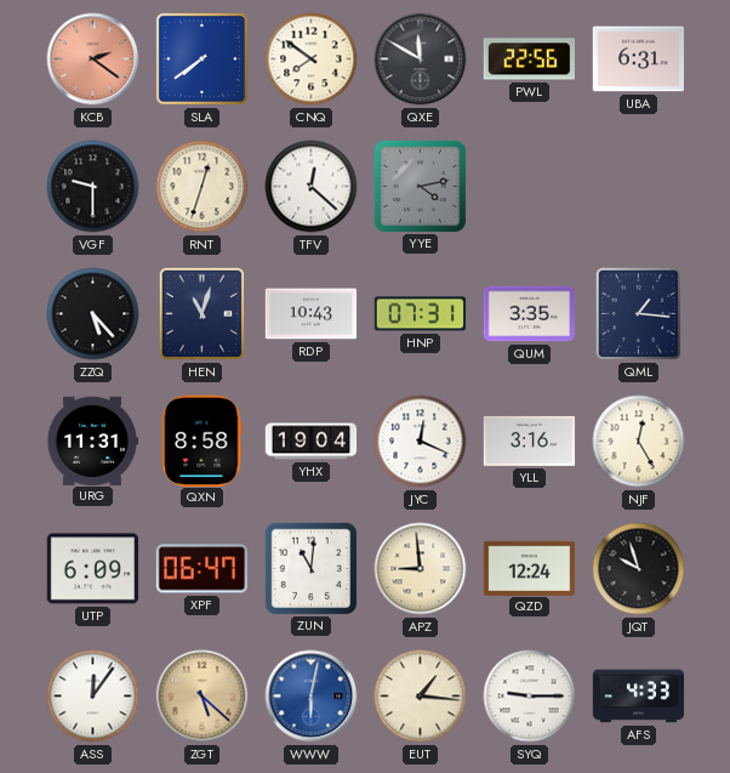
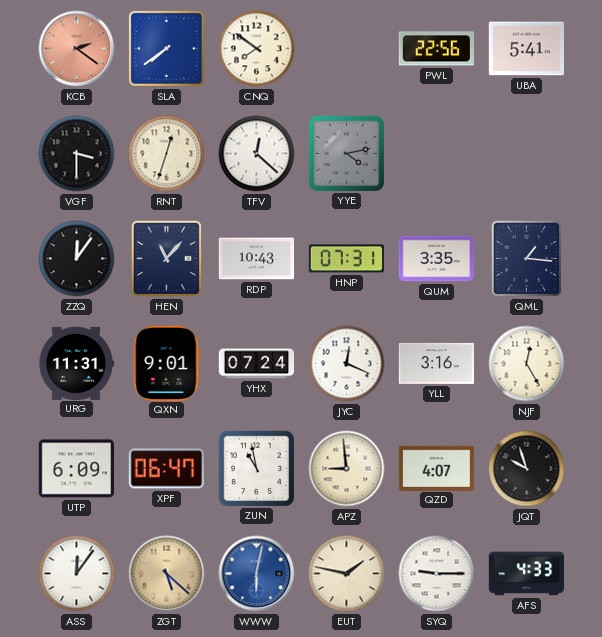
QXE: 11:50 -> none (421, 59)
UBA: 6:31 -> 5:41 (527, 49)
VGF: 9:30 -> 3:30 (77, 154)
ZZQ: 5:23 -> 12:06 (77, 259)
HEN: 11:03 -> 11:07 (167, 259)
QXN: 8:58 -> 9:01 (167, 363)
YHX: 19:04 -> 07:24 (257, 364)
ZUN: 11:01 -> 10:58 (256, 468)
QZD: 12:24 -> 4:07 (437, 468)
EUT: 1:16 -> 1:47 (347, 574)
